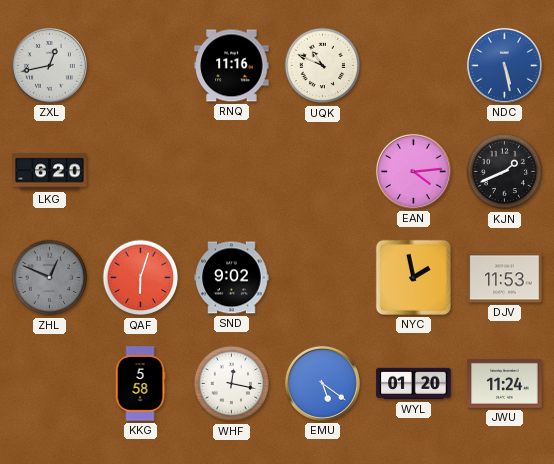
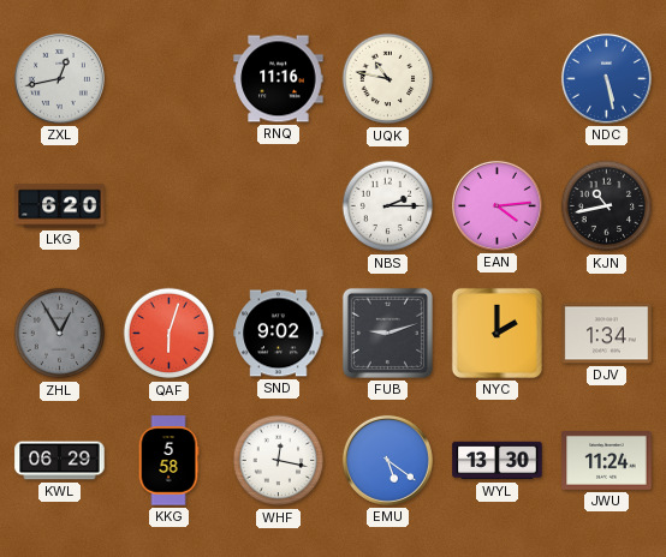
UQK: 10:49 -> 10:47 (388, 79)
NBS: none -> 2:15 (388, 206)
KJN: 1:41 -> 10:43 (607, 206)
ZHL: 12:49 -> 12:55 (60, 334)
FUB: none -> 9:12 (387, 333)
NYC: 1:58 -> 2:00 (496, 333)
DJV: 11:53 -> 1:34 (607, 334)
KWL: none -> 06:29 (60, 461)
WYL: 01:20 -> 13:30 (498, 461)
